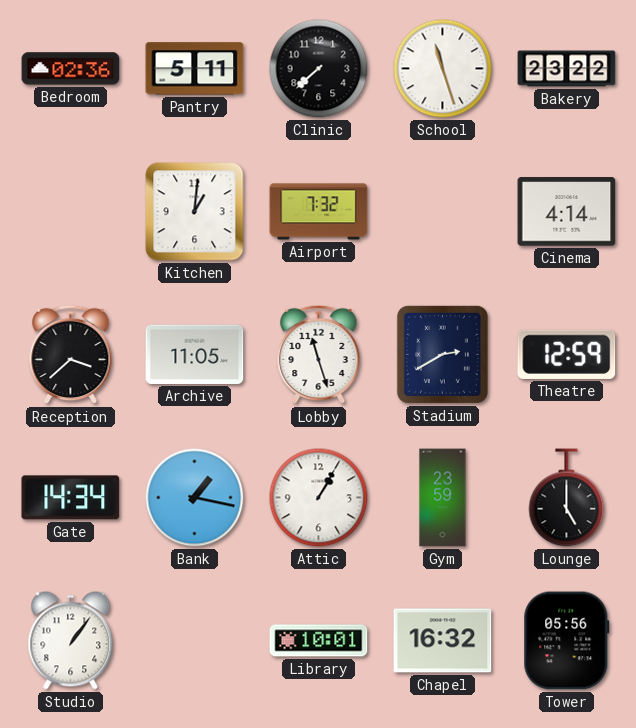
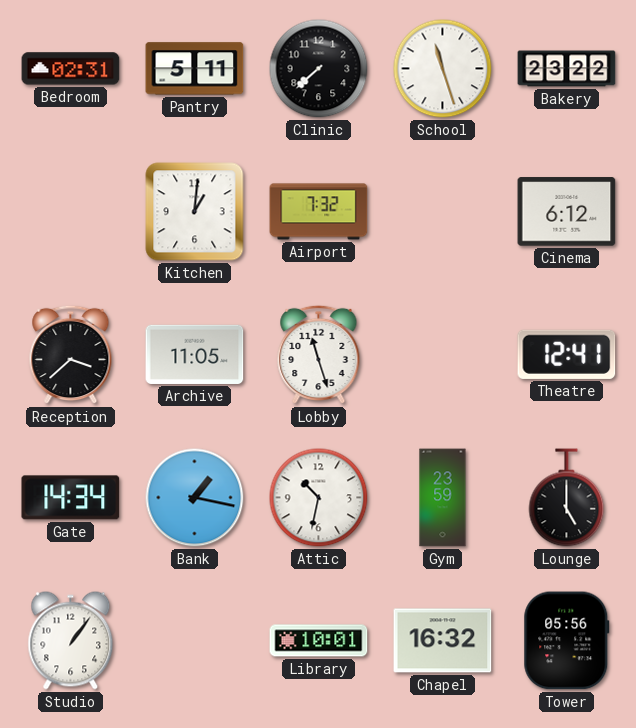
Bedroom: 02:36 -> 02:31 (71, 69)
Cinema: 4:14 -> 6:12 (567, 212)
Stadium: 2:40 -> none (442, 354)
Theatre: 12:59 -> 12:41 (567, 354)
Attic: 1:05 -> 10:32 (319, 498)
